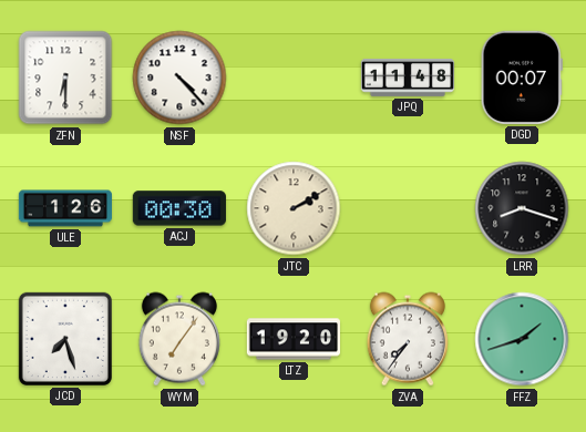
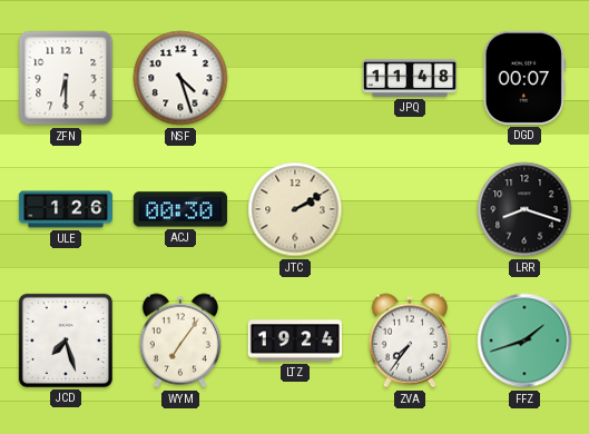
NSF: 4:23 -> 4:27 (180, 78)
LTZ: 19:20 -> 19:24 (294, 341)
